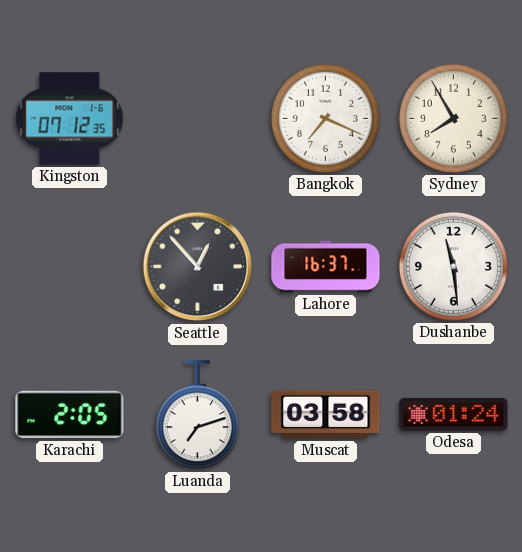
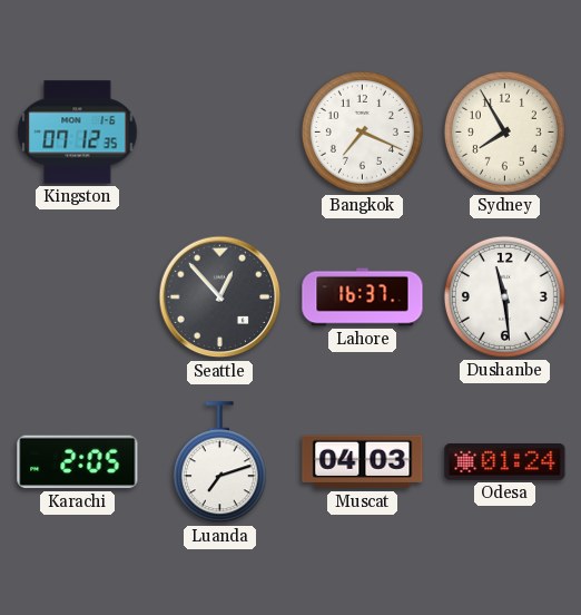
Muscat: 03:58 -> 04:03 (363, 462)
